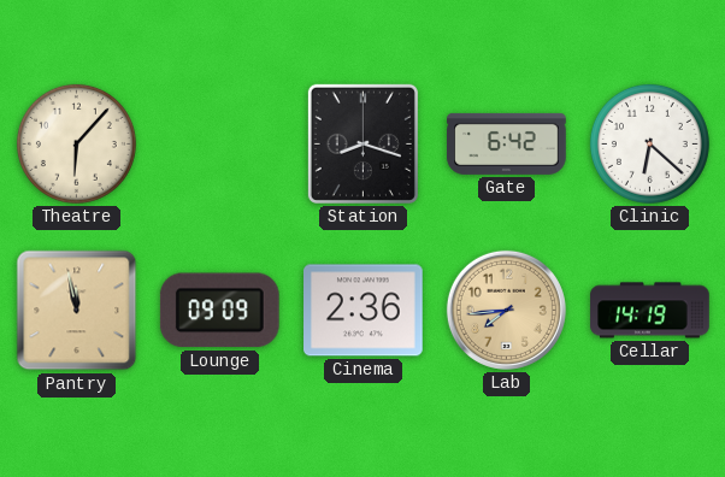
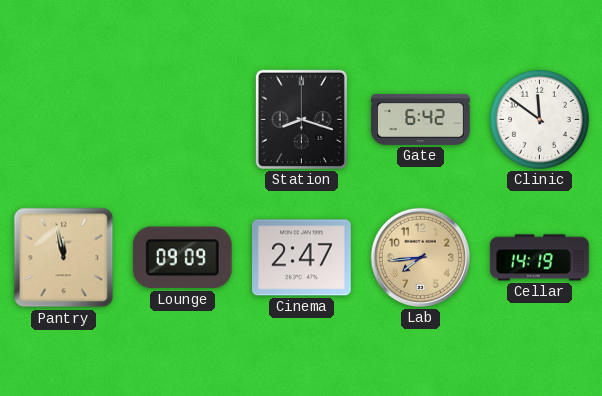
Theatre: 6:07 -> none (76, 143)
Clinic: 6:22 -> 11:51 (539, 119)
Cinema: 2:36 -> 2:47 (302, 258)
